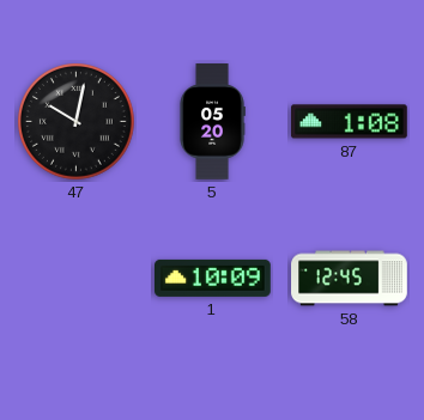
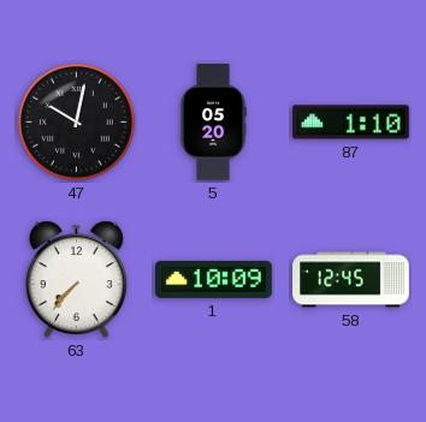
87: 1:08 -> 1:10 (351, 123)
63: none -> 7:37 (76, 279)
